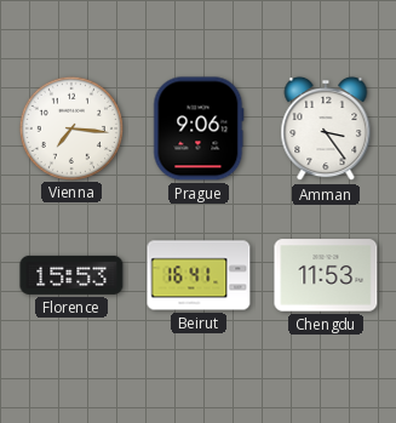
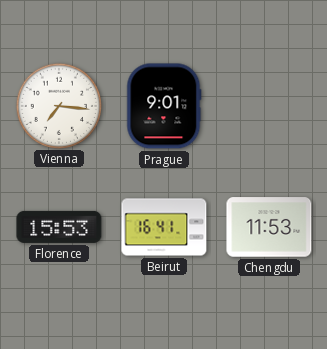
Prague: 9:06 -> 9:01 (164, 106)
Amman: 3:24 -> none (326, 128)
